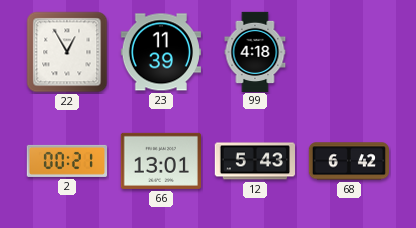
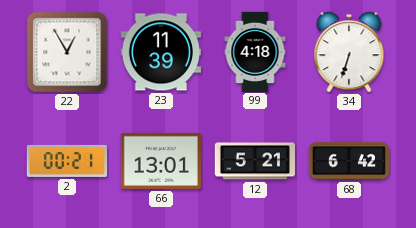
34: none -> 6:33 (349, 52)
12: 5:43 -> 5:21 (254, 161)
